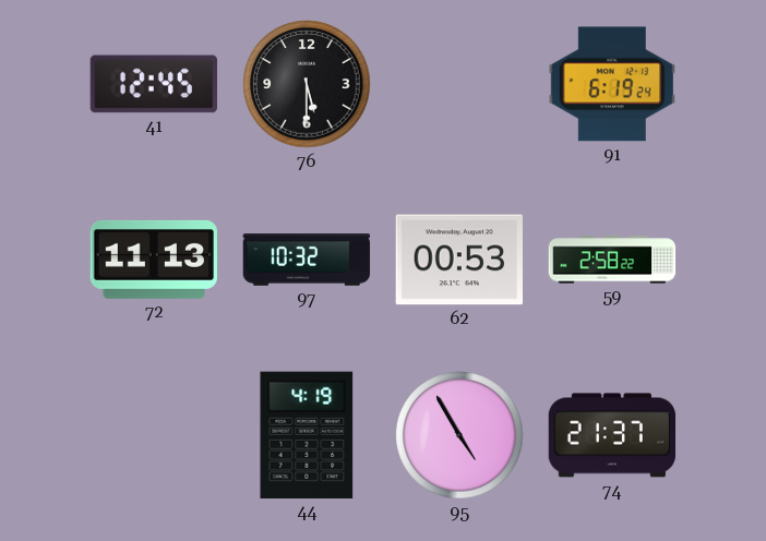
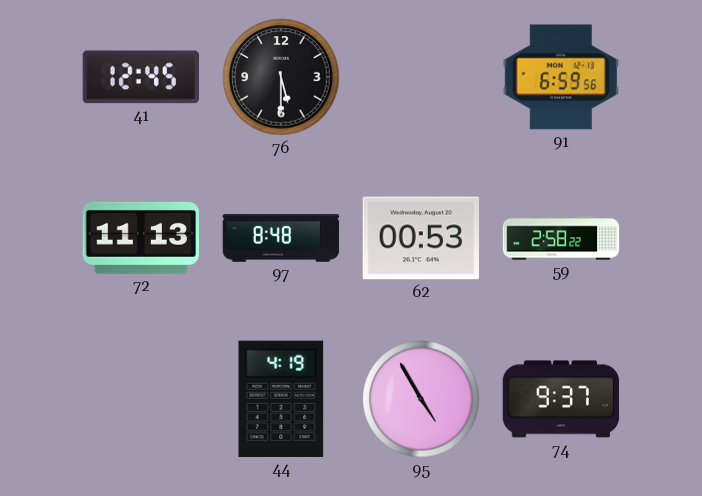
91: 6:19 -> 6:59 (560, 77)
97: 10:32 -> 8:48 (281, 239)
74: 21:37 -> 9:37 (561, 399)
